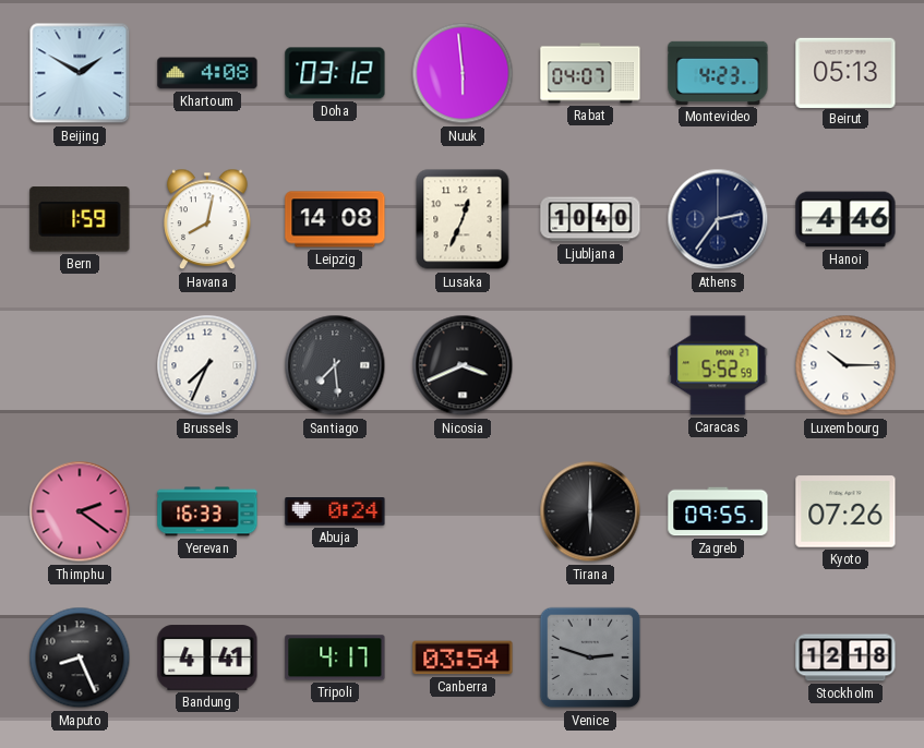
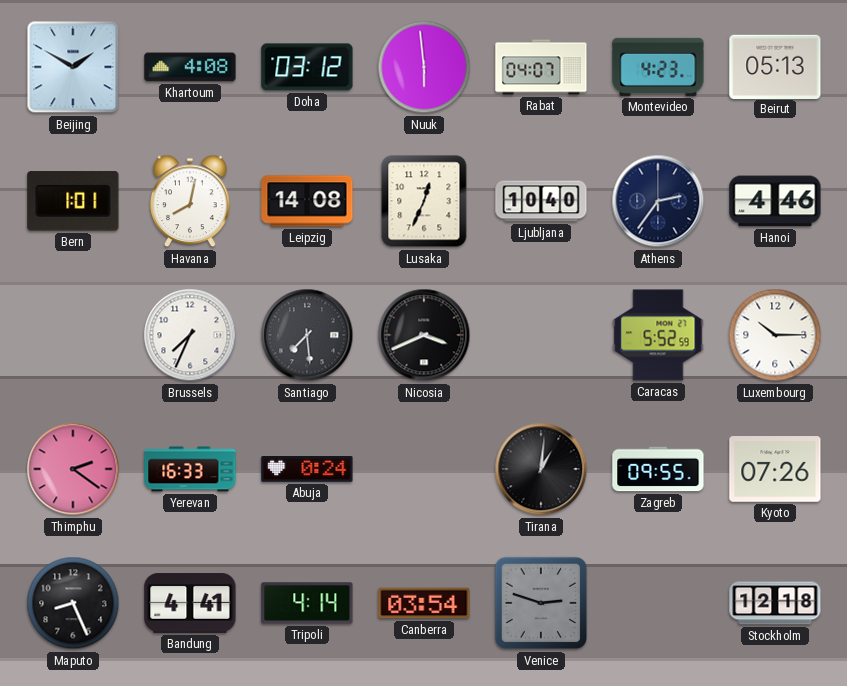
Bern: 1:59 -> 1:01 (73, 201)
Tirana: 6:00 -> 1:01 (541, 469)
Tripoli: 4:17 -> 4:14 (307, 603)
